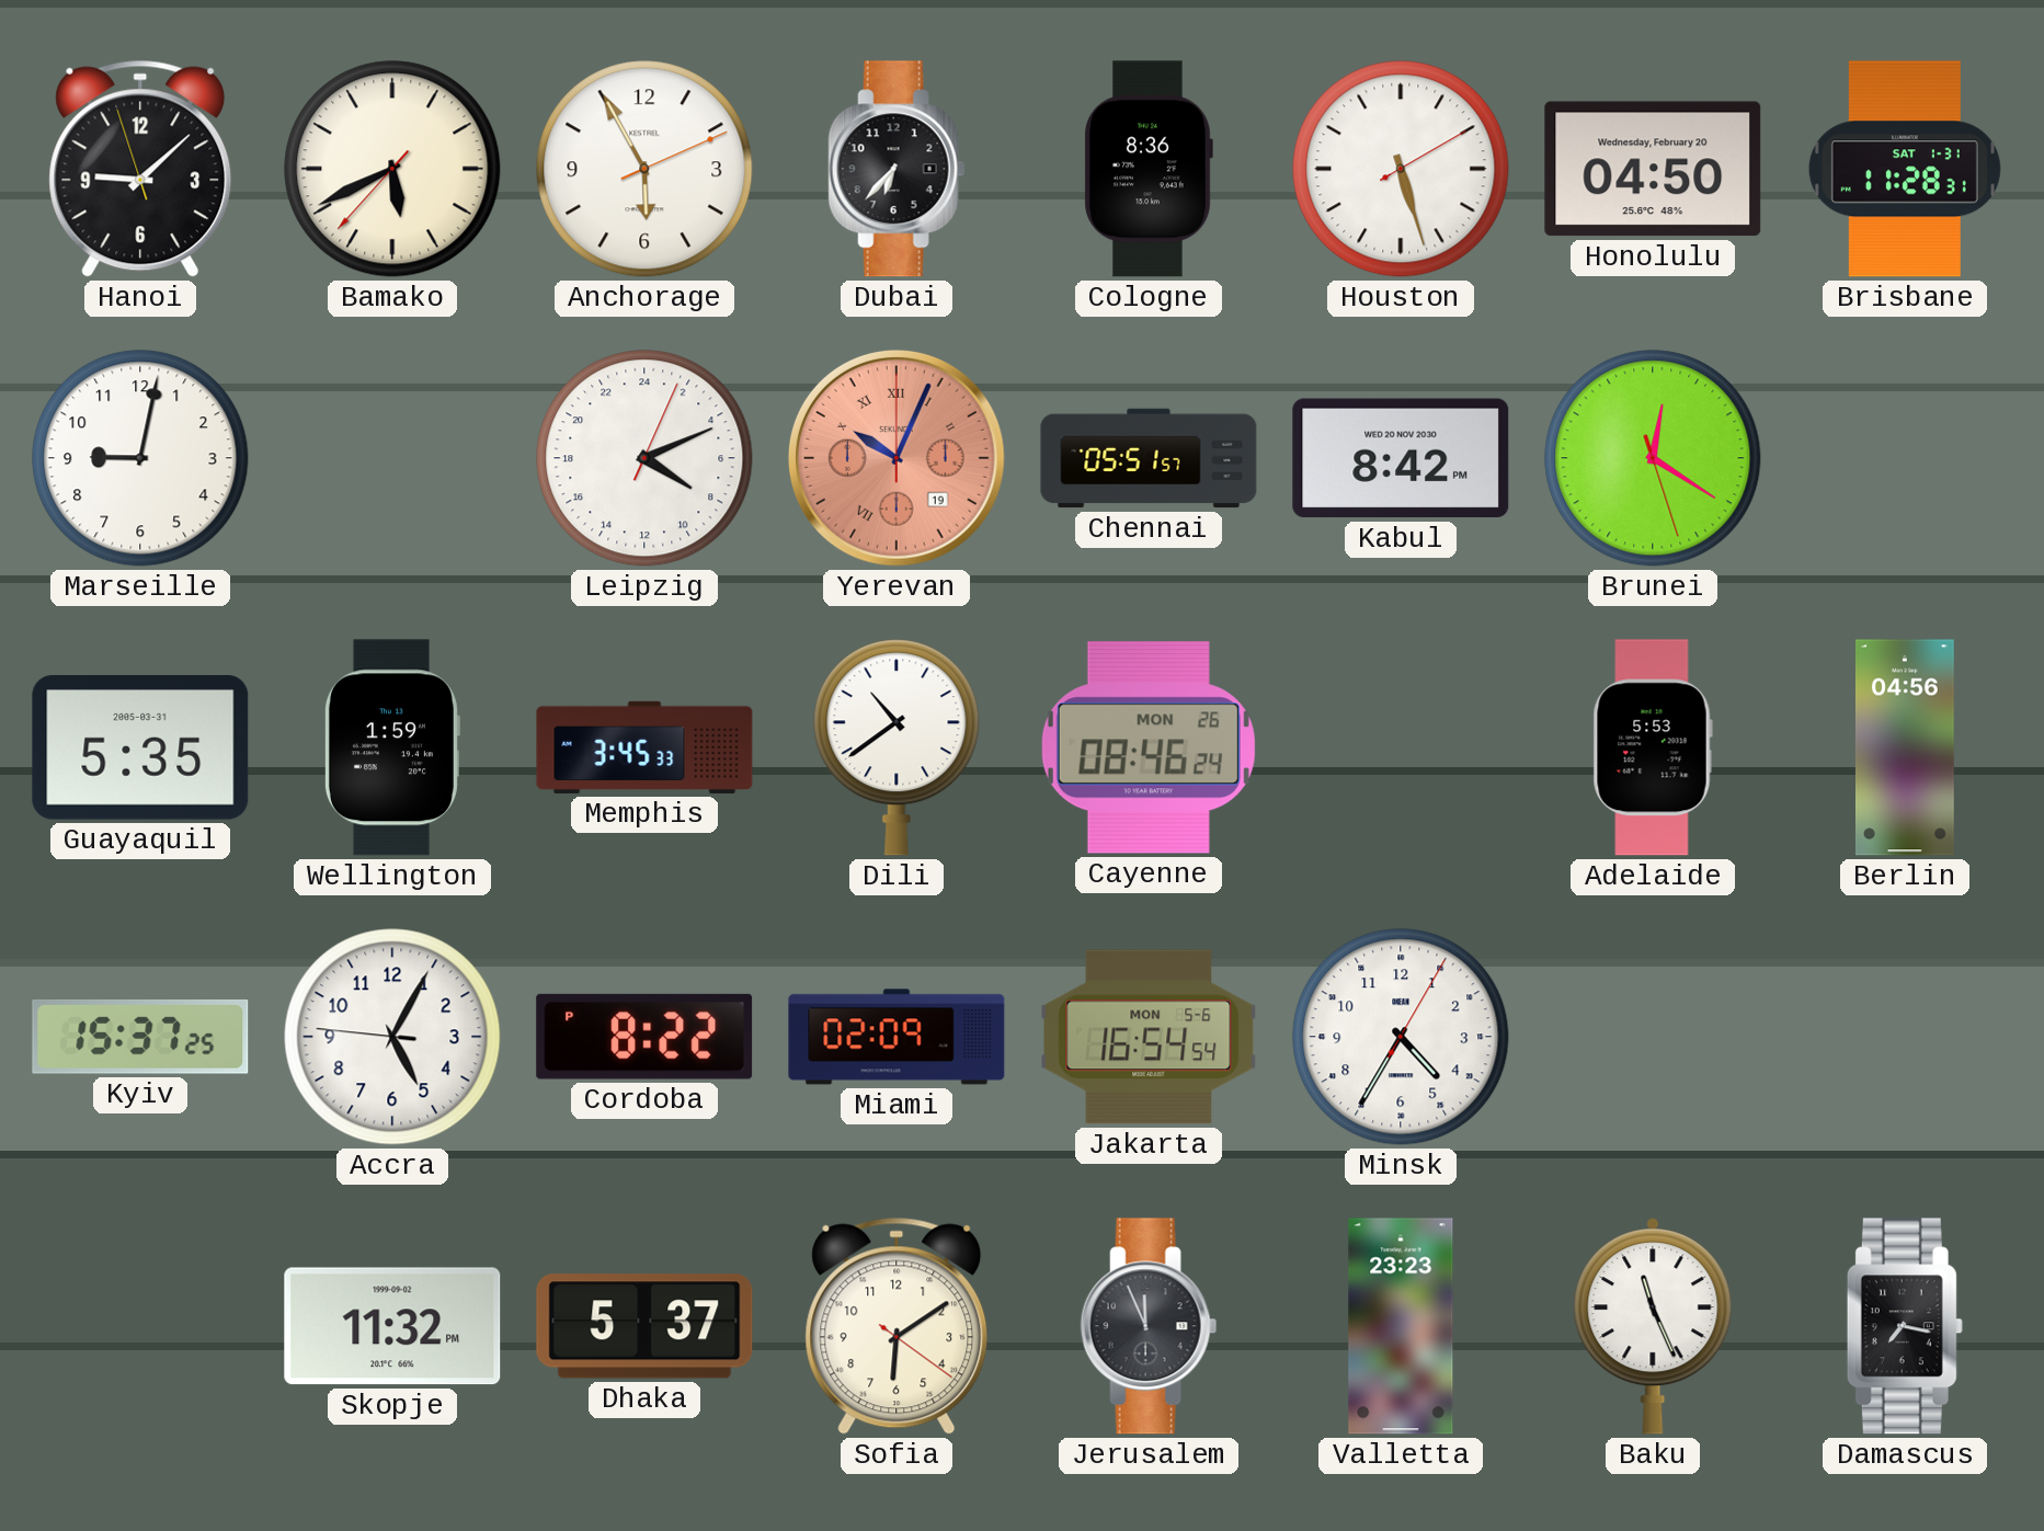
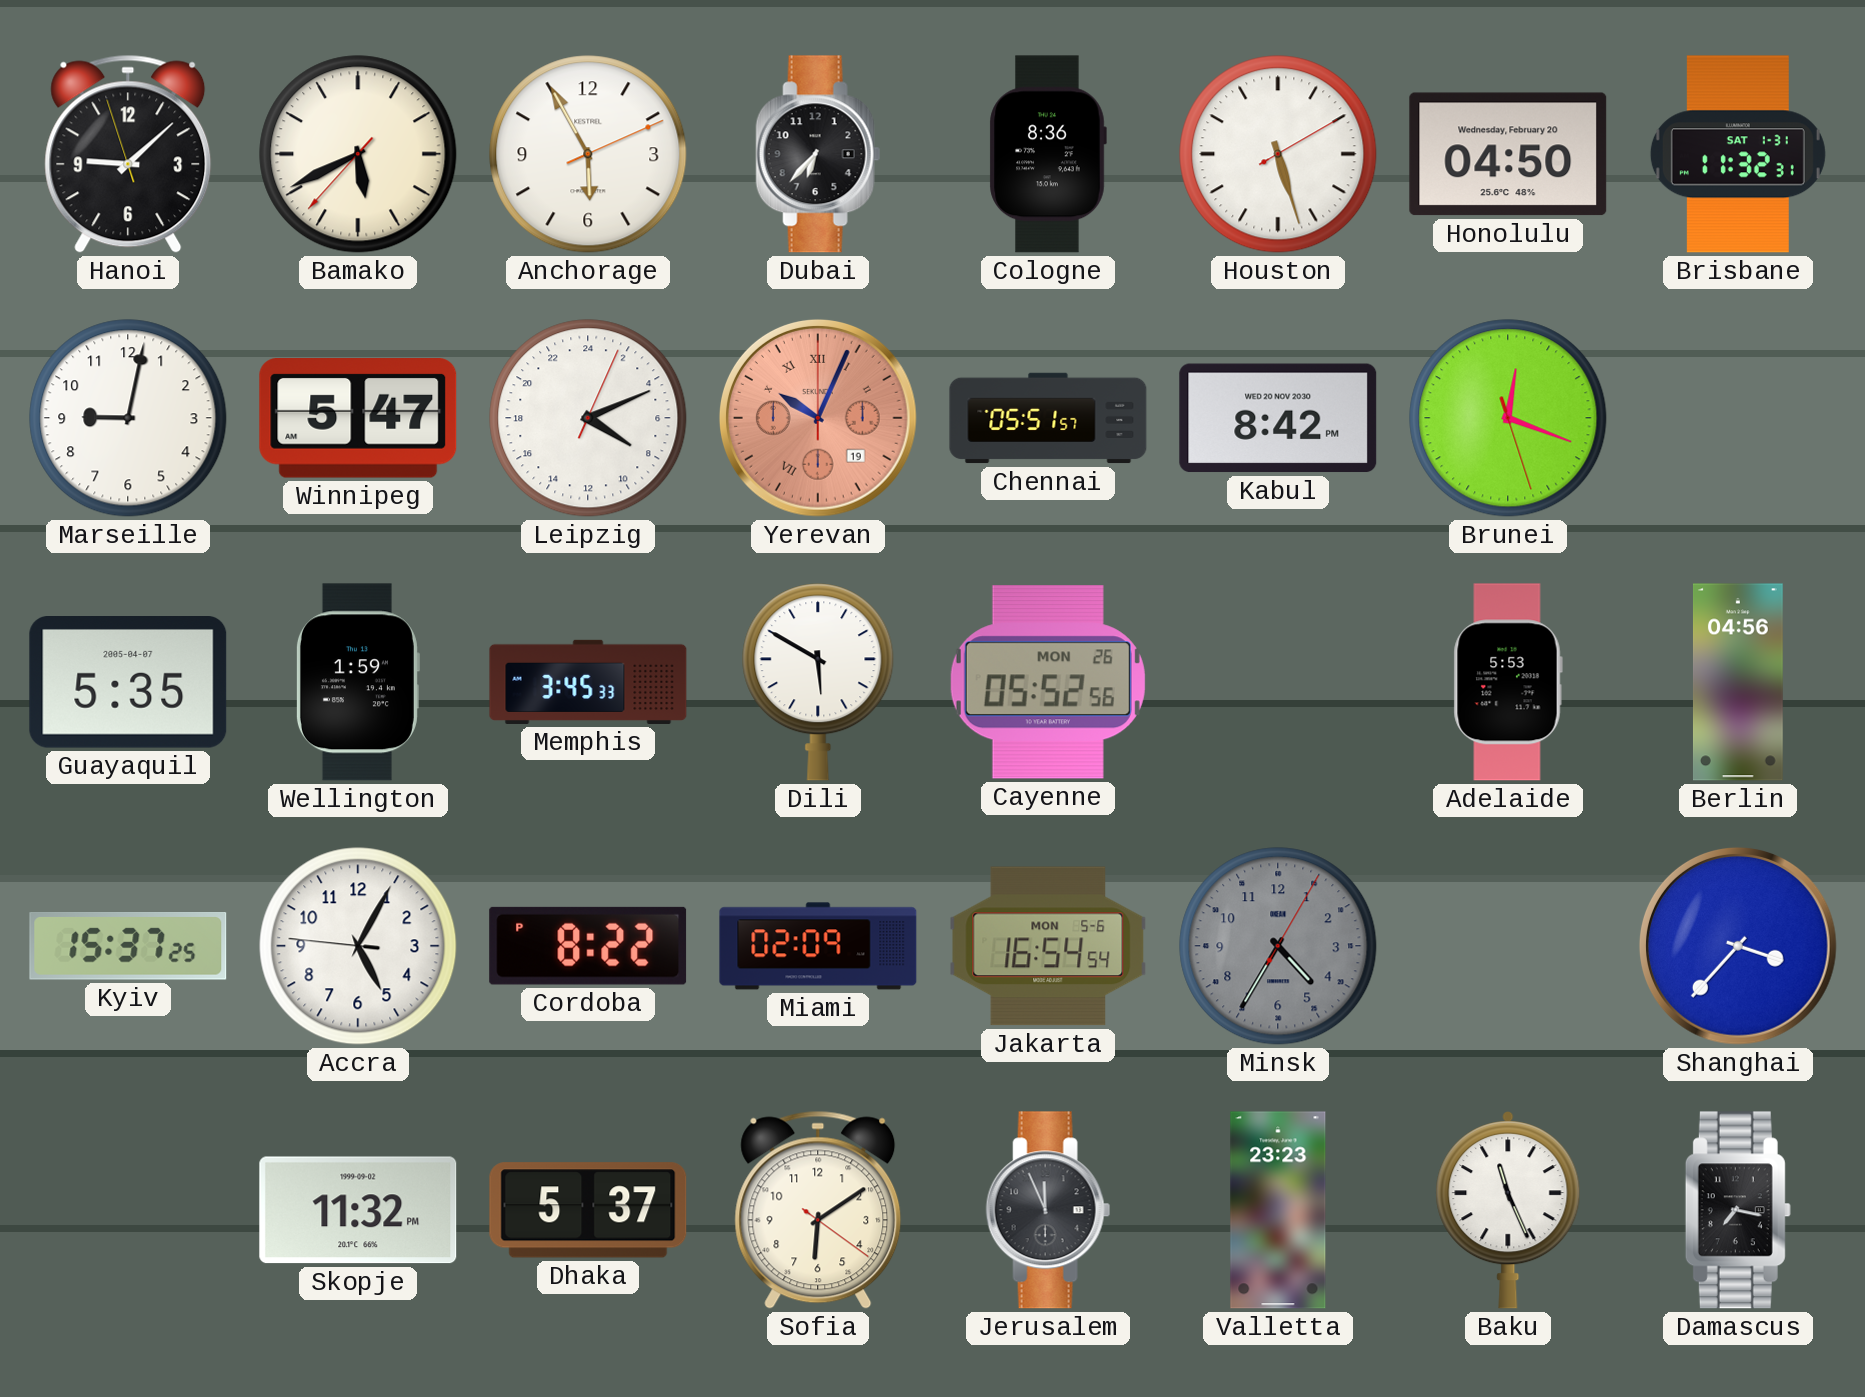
Brisbane: 11:28 -> 11:32 (1738, 154)
Winnipeg: none -> 5:47 (358, 419)
Brunei: 12:20 -> 12:18 (1508, 418)
Guayaquil date: 2005-03-31 -> 2005-04-07 (128, 683)
Dili: 10:39 -> 5:50 (818, 682)
Cayenne: 08:46 -> 05:52 (1048, 682)
Minsk dial: white -> grey (1278, 946)
Shanghai: none -> 3:37 (1738, 946)
